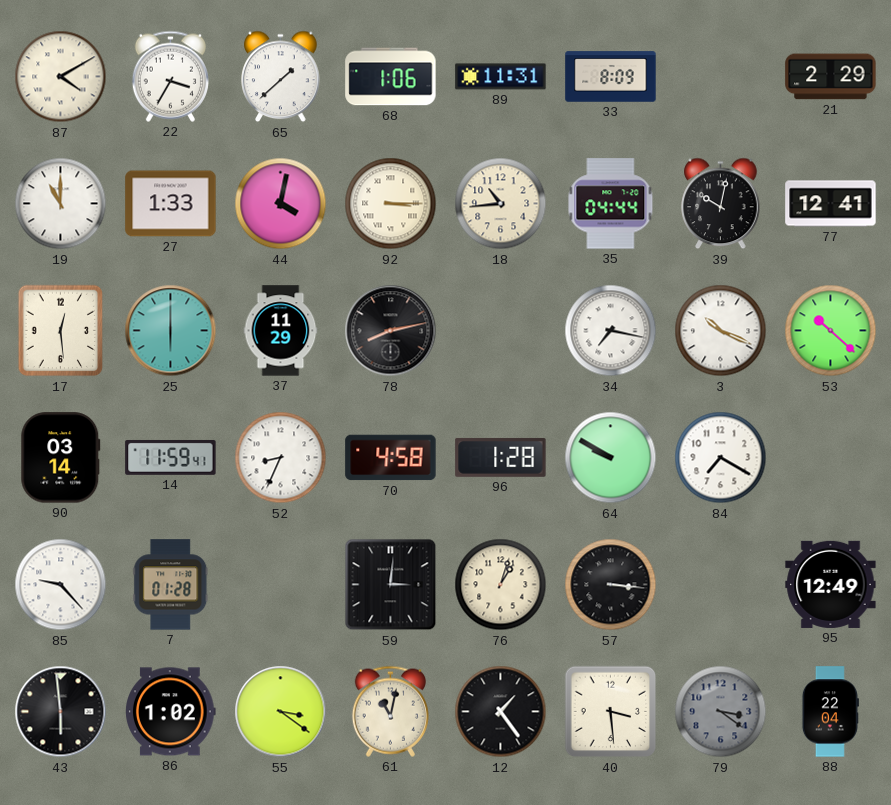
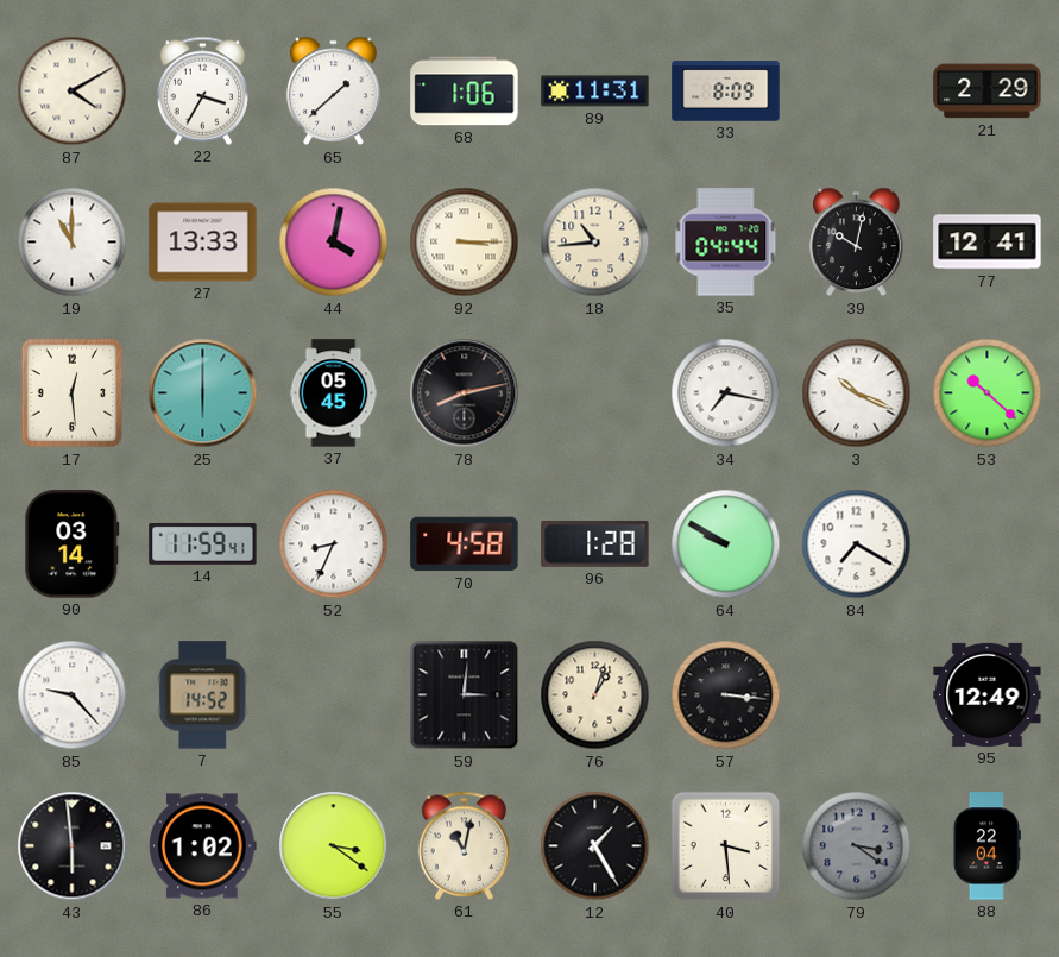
27: 1:33 -> 13:33 (203, 243)
37: 11:29 -> 05:45 (334, 393)
7: 01:28 -> 14:52 (203, 695)
12: 1:24 -> 1:25 (595, 846)
